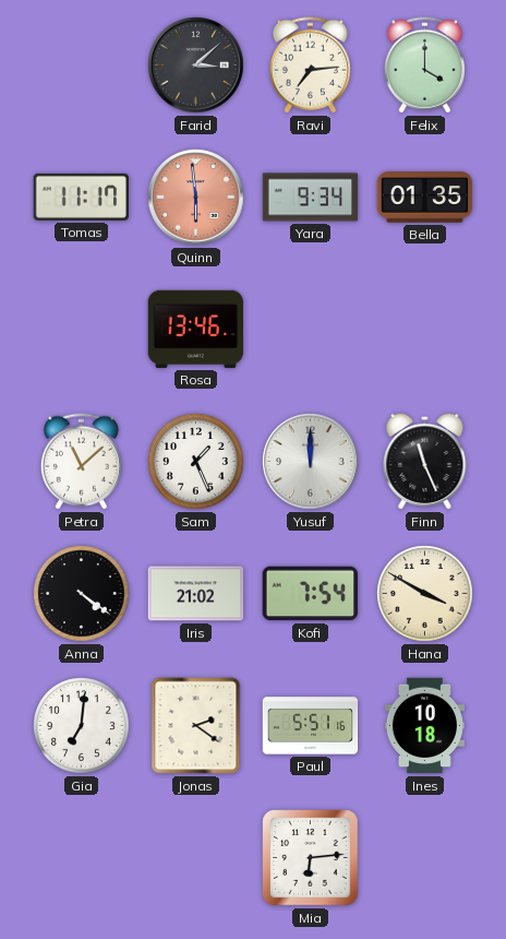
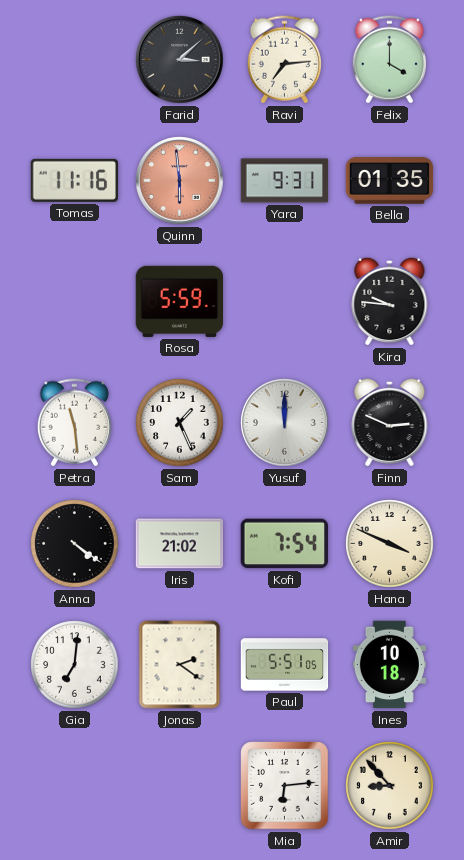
Tomas: 11:17 -> 11:16 (74, 180)
Yara: 9:34 -> 9:31 (285, 181)
Rosa: 13:46 -> 5:59 (180, 301)
Kira: none -> 9:46 (390, 301)
Petra: 11:08 -> 11:29 (74, 423)
Finn: 11:26 -> 2:49 (390, 422)
Hana: 3:50 -> 3:49 (390, 544)
Paul: 5:51:16 -> 5:51:05 (285, 665)
Amir: none -> 8:53 (390, 786)
